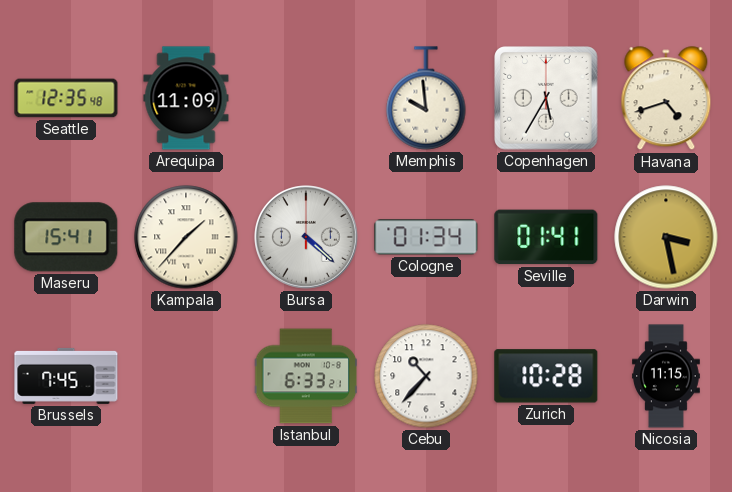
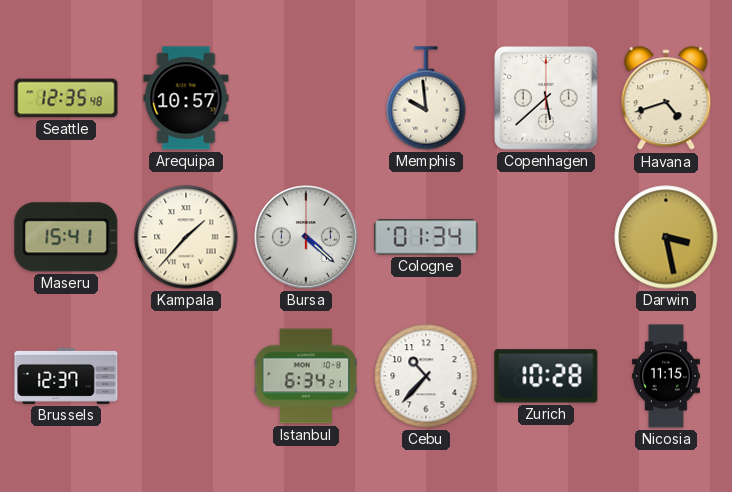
Arequipa: 11:09 -> 10:57 (186, 98)
Copenhagen: 5:35 -> 5:38 (546, 98)
Seville: 01:41 -> none (546, 237)
Brussels: 7:45 -> 12:37 (66, 376)
Istanbul: 6:33 -> 6:34 (306, 376)
